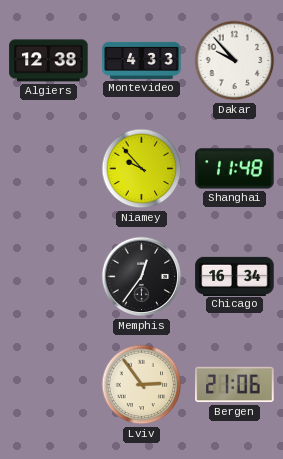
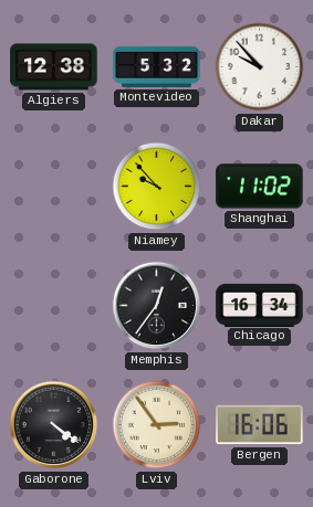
Montevideo: 4:33 -> 5:32 (157, 66)
Shanghai: 11:48 -> 11:02 (260, 187)
Gaborone: none -> 4:21 (54, 425)
Bergen: 21:06 -> 16:06 (260, 425)
